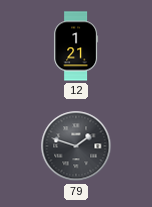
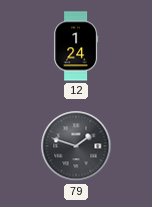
12: 1:21 -> 1:24 (76, 46)
